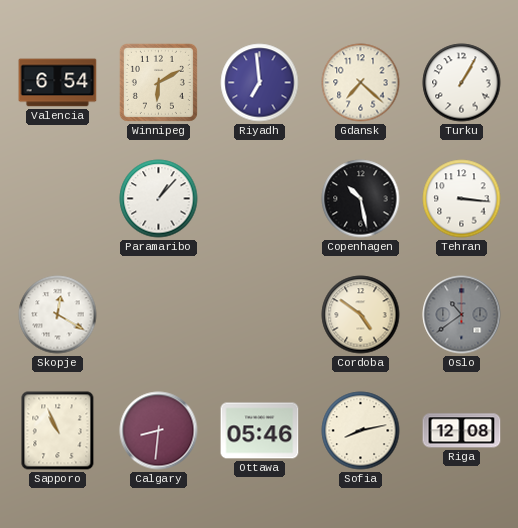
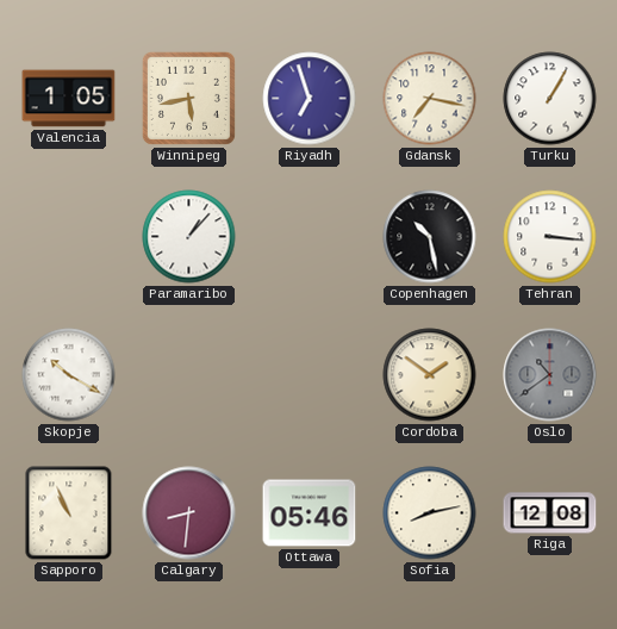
Valencia: 6:54 -> 1:05 (69, 99)
Winnipeg: 6:10 -> 5:43 (188, 98)
Riyadh: 6:59 -> 6:57 (310, 99)
Gdansk: 7:22 -> 7:17 (430, 99)
Skopje: 12:20 -> 10:20 (69, 375)
Cordoba: 4:51 -> 1:51 (430, 375)
